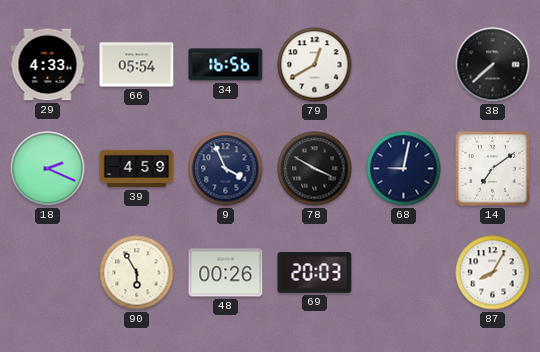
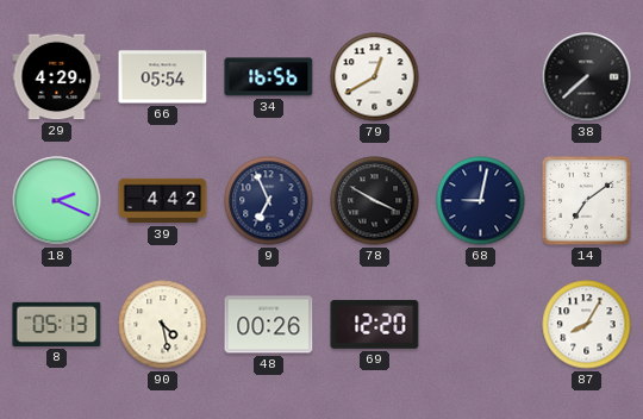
29: 4:33 -> 4:29 (57, 77)
39: 4:59 -> 4:42 (163, 201)
9: 3:56 -> 6:56 (269, 201)
8: none -> 05:13 (57, 324)
90: 5:55 -> 4:28 (163, 325)
69: 20:03 -> 12:20 (375, 325)
